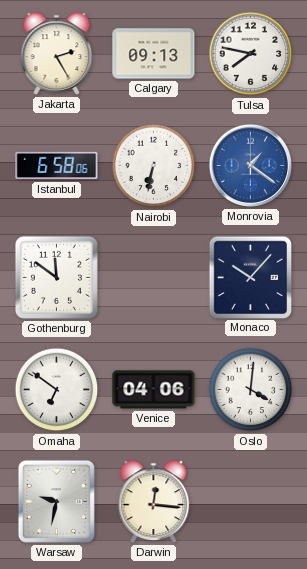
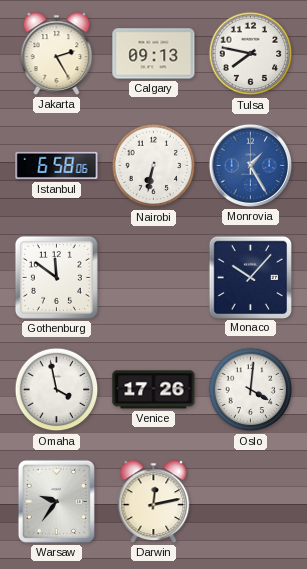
Monrovia: 1:21 -> 1:25 (250, 165)
Omaha: 6:51 -> 3:58 (57, 390)
Venice: 04:06 -> 17:26 (154, 390)
Warsaw: 9:32 -> 9:36 (56, 501)
Darwin: 12:16 -> 12:13 (154, 502)
